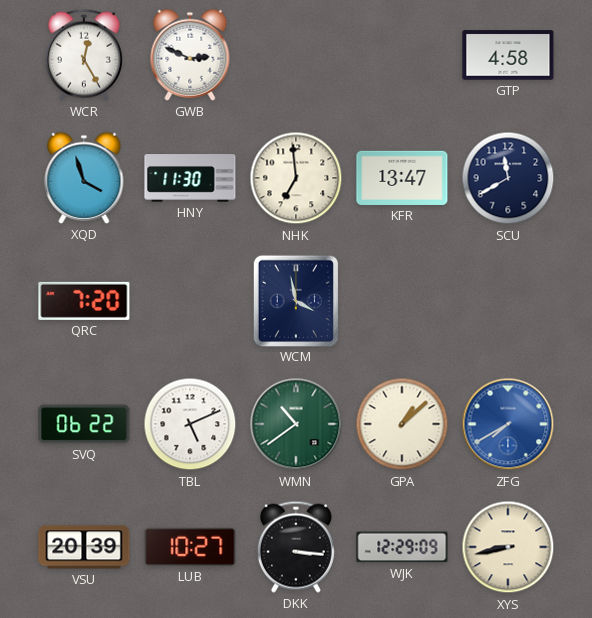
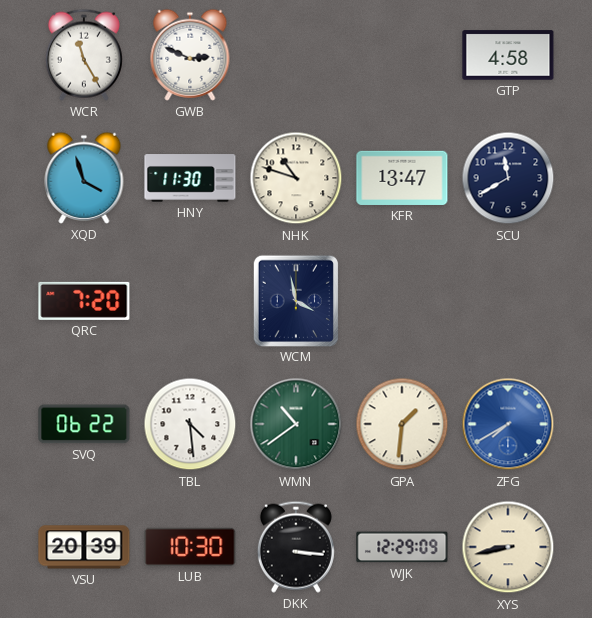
WCR: 12:25 -> 11:25 (84, 55)
NHK: 6:59 -> 10:48 (296, 178)
TBL: 5:11 -> 4:29 (190, 424)
GPA: 1:08 -> 1:31 (402, 424)
LUB: 10:27 -> 10:30 (190, 547)
